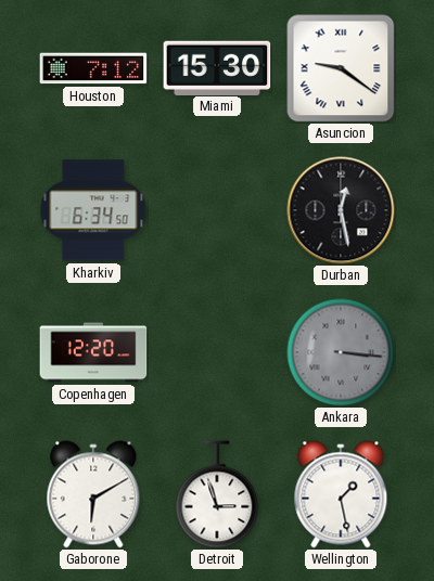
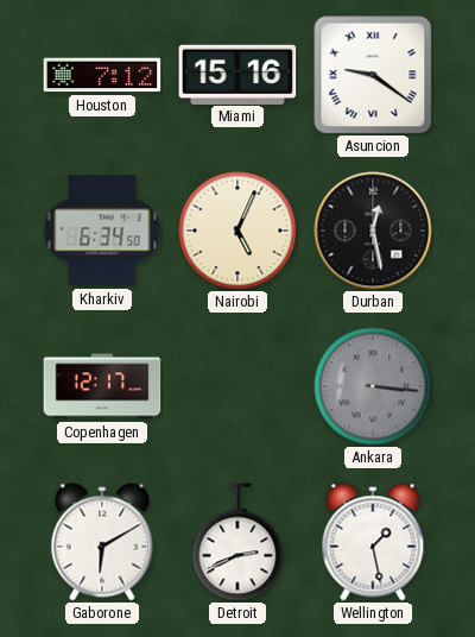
Miami: 15:30 -> 15:16 (237, 74)
Nairobi: none -> 5:04 (237, 231)
Copenhagen: 12:20 -> 12:17 (102, 386)
Detroit: 2:57 -> 2:41 (237, 542)
